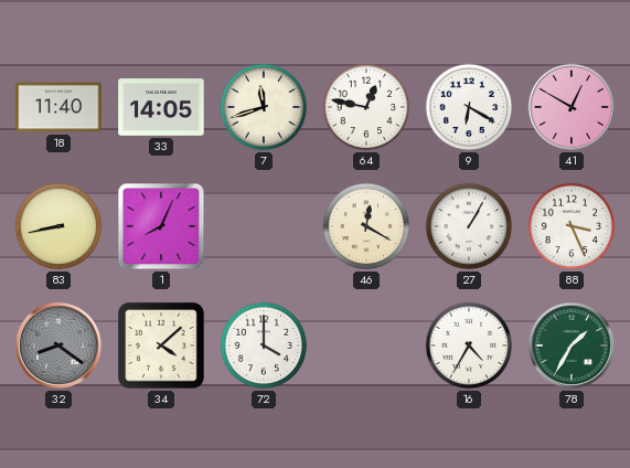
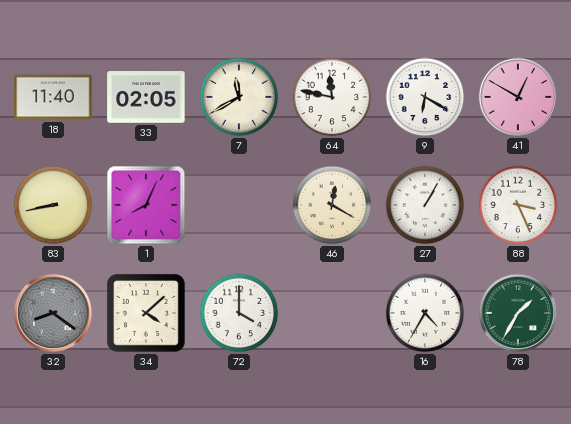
33: 14:05 -> 02:05 (146, 97)
7: 11:42 -> 11:40 (239, 97)
64: 12:47 -> 11:47 (332, 97)
